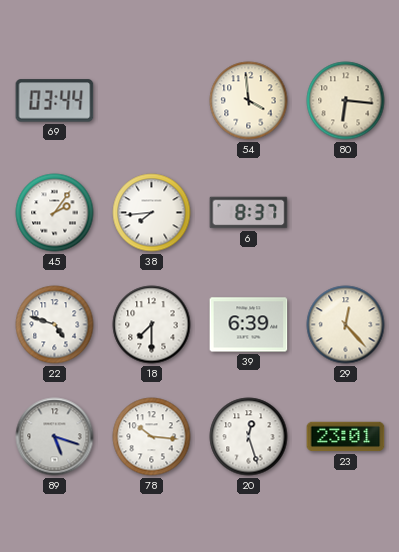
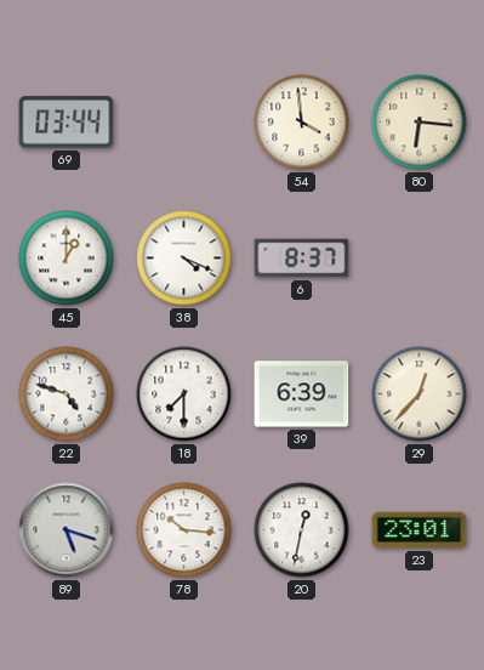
45: 2:06 -> 1:00 (67, 259)
38: 7:44 -> 4:19 (184, 259)
29: 12:23 -> 12:37 (420, 394)
20: 12:27 -> 12:32 (302, 530)
